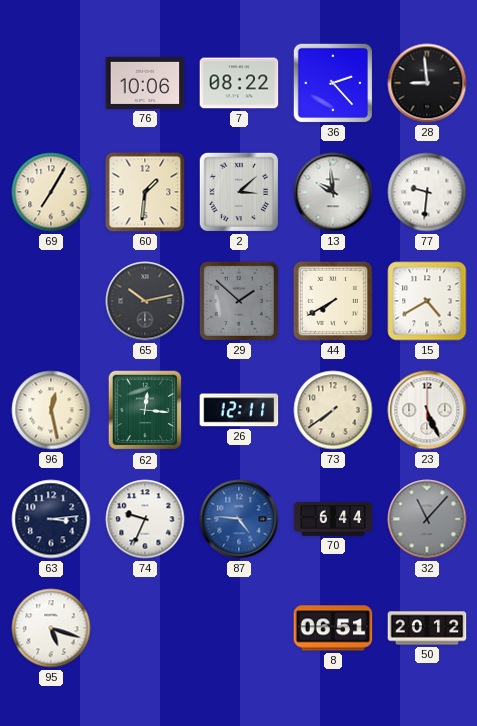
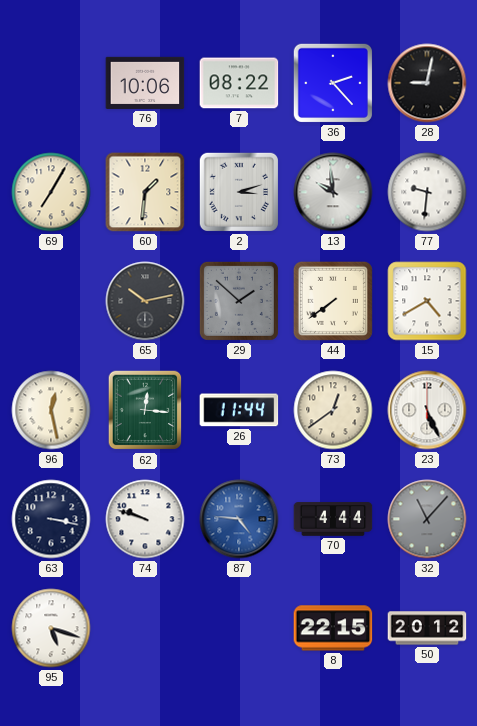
28: 8:59 -> 9:02 (427, 83)
2: 3:08 -> 3:12 (239, 192)
44: 7:40 -> 7:39 (333, 301)
26: 12:11 -> 11:44 (239, 410)
73: 7:39 -> 12:39 (333, 410)
63: 3:14 -> 3:17 (51, 519)
74: 9:34 -> 9:48 (145, 519)
70: 6:44 -> 4:44 (333, 519)
8: 06:51 -> 22:15 (333, 628)
